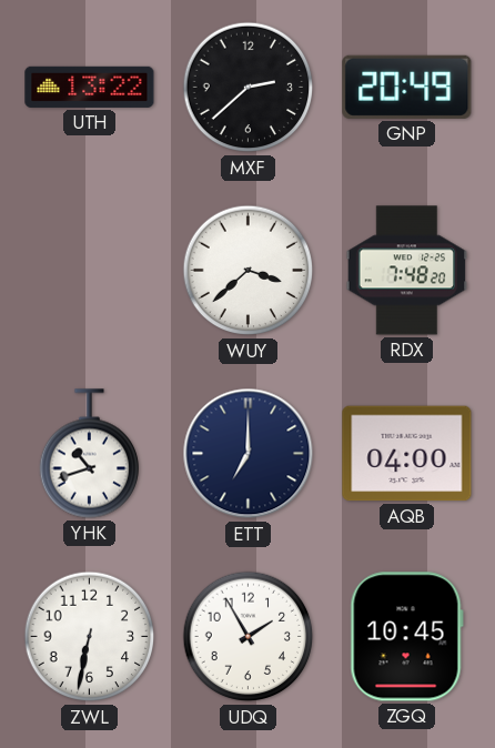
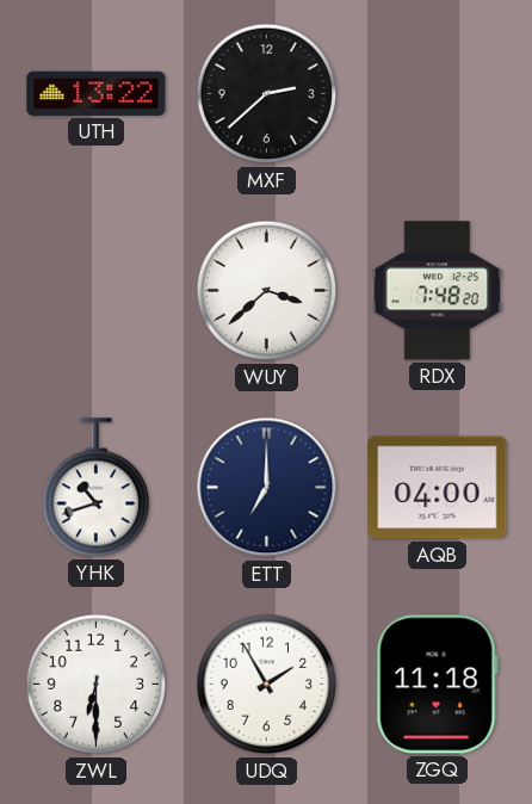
GNP: 20:49 -> none (407, 87)
ZWL: 6:32 -> 6:30 (97, 685)
ZGQ: 10:45 -> 11:18 (437, 685)
